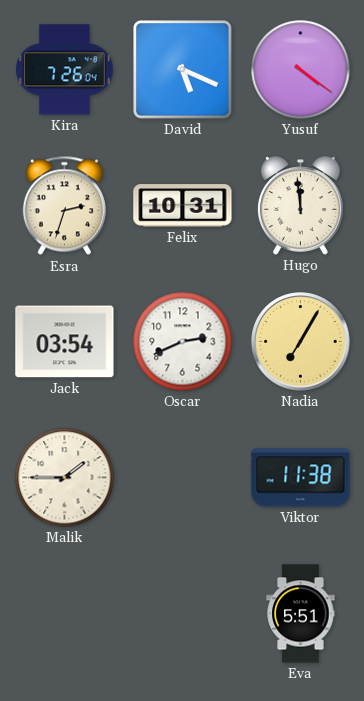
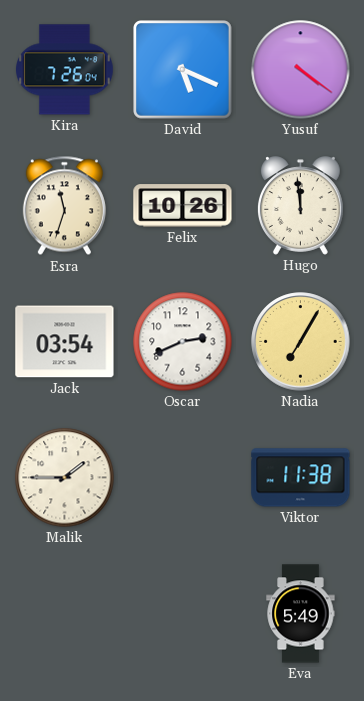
Esra: 2:33 -> 11:33 (64, 206)
Felix: 10:31 -> 10:26 (183, 206)
Eva: 5:51 -> 5:49 (301, 614)
